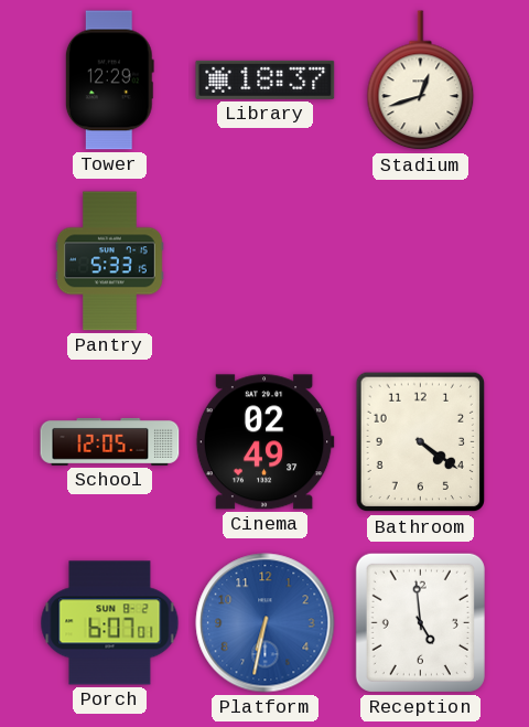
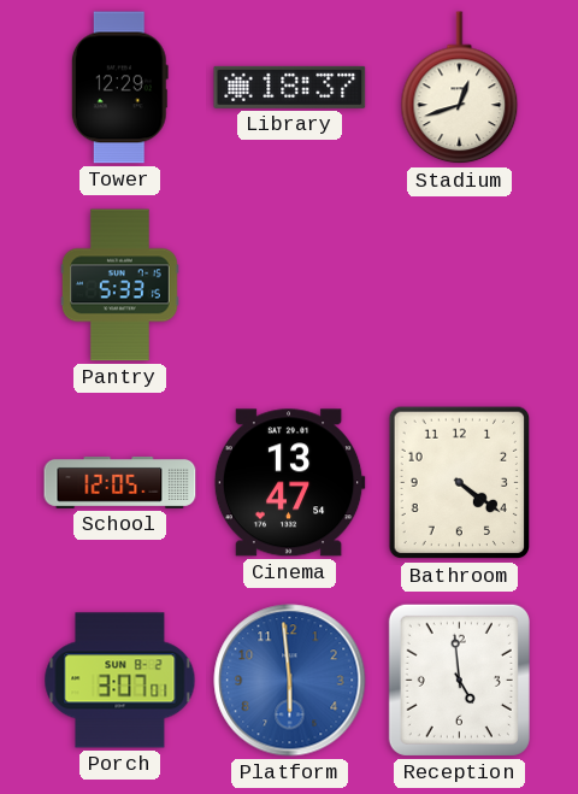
Cinema: 02:49 -> 13:47 (289, 483)
Porch: 6:07 -> 3:07 (120, 681)
Platform: 6:32 -> 5:59 (290, 681)
